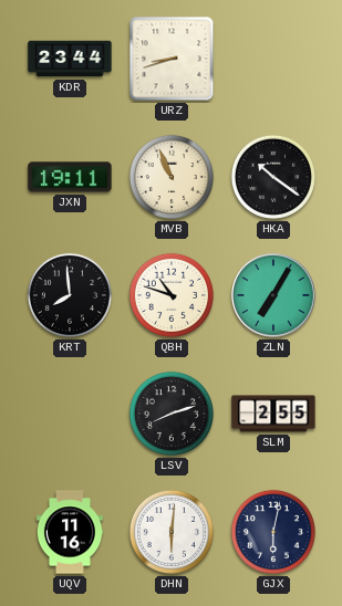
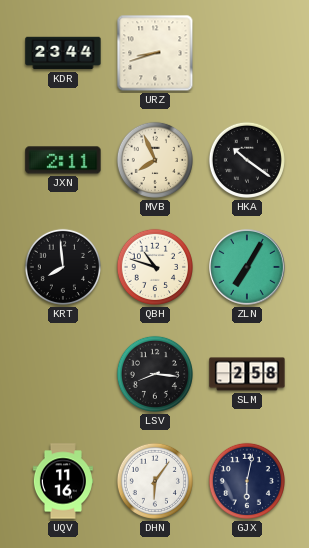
JXN: 19:11 -> 2:11 (63, 160)
MVB: 10:56 -> 7:56 (155, 160)
LSV: 8:12 -> 8:16 (155, 374)
SLM: 2:55 -> 2:58 (247, 374)
DHN: 6:01 -> 6:06 (155, 481)
